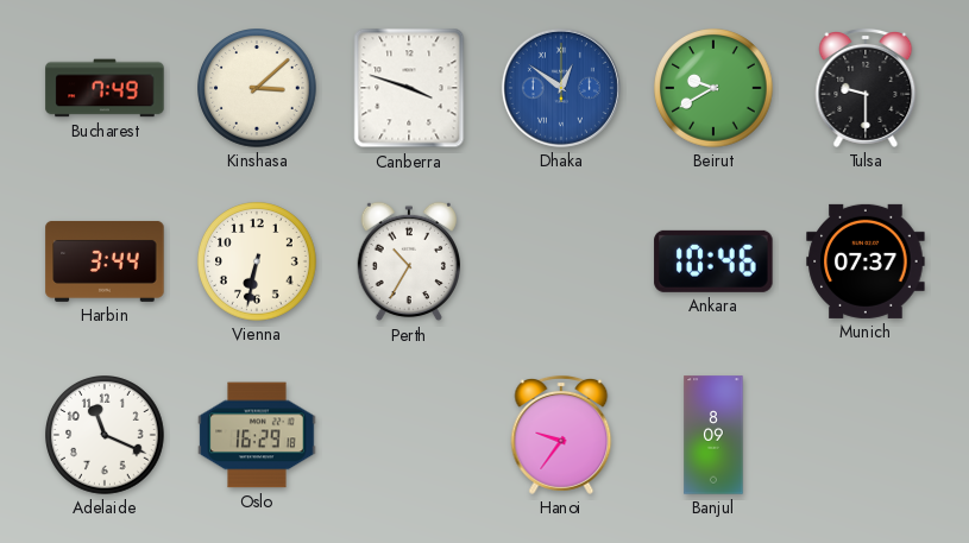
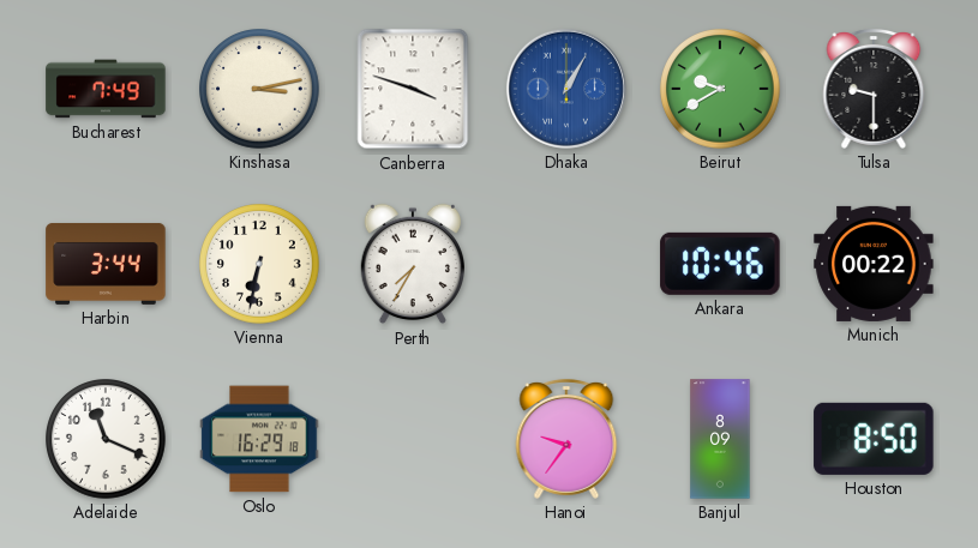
Kinshasa: 3:08 -> 3:13 (260, 90)
Dhaka: 12:51 -> 1:05 (566, 89)
Perth: 10:35 -> 7:35 (412, 264)
Munich: 07:37 -> 00:22 (874, 264)
Houston: none -> 8:50 (874, 439)
